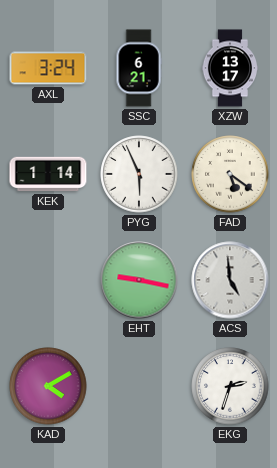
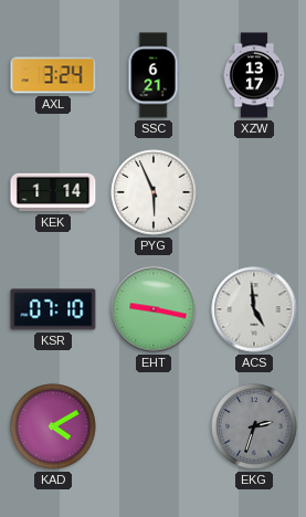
FAD: 5:21 -> none (230, 174)
KSR: none -> 07:10 (53, 309)
EKG dial: white -> grey (254, 426)
